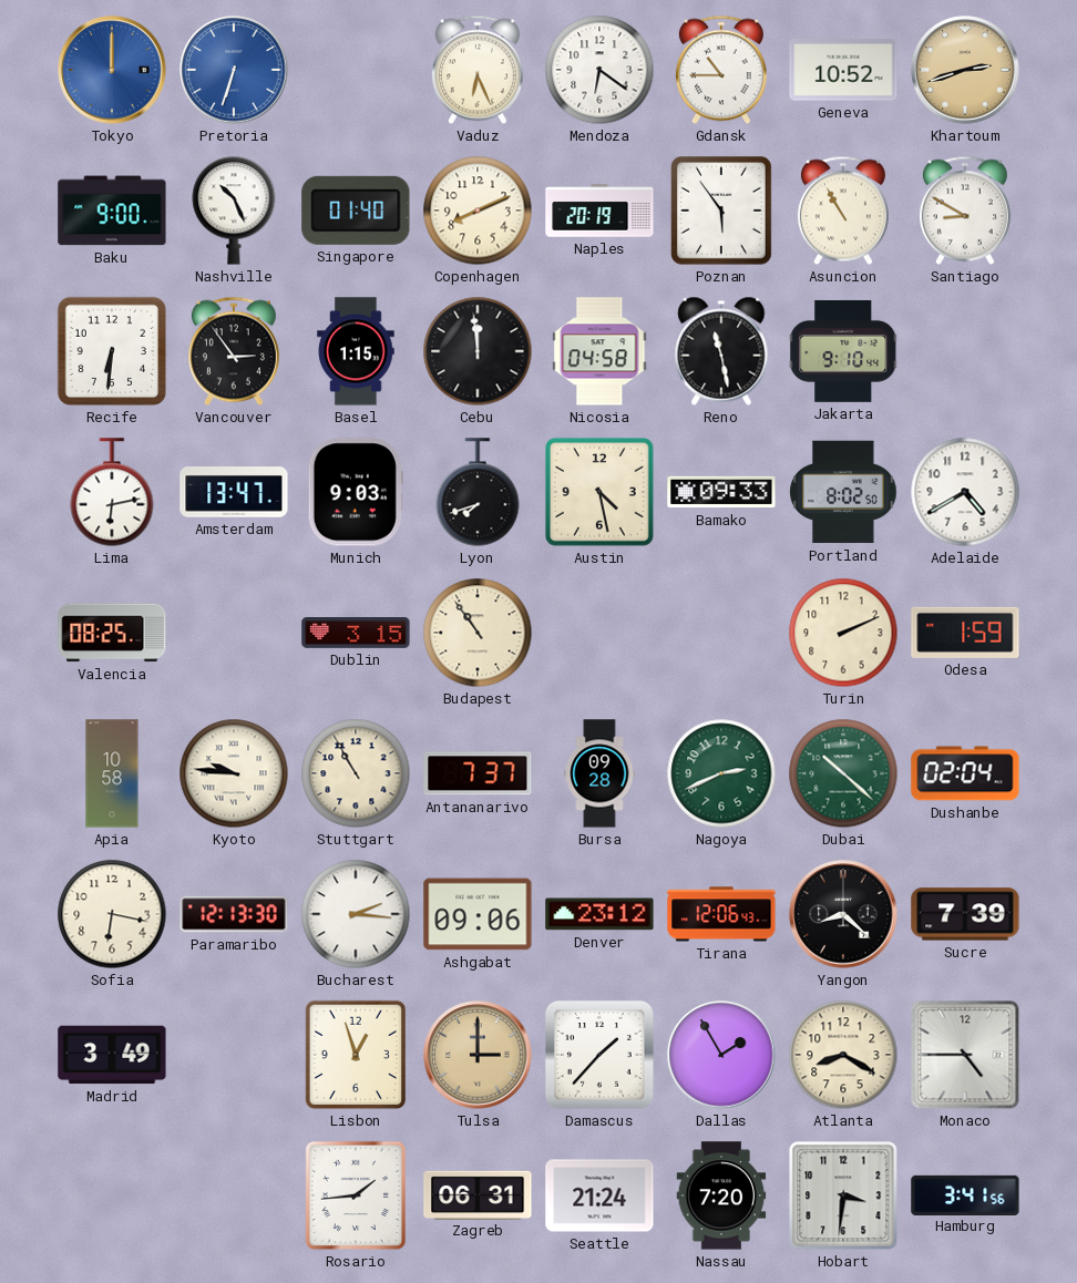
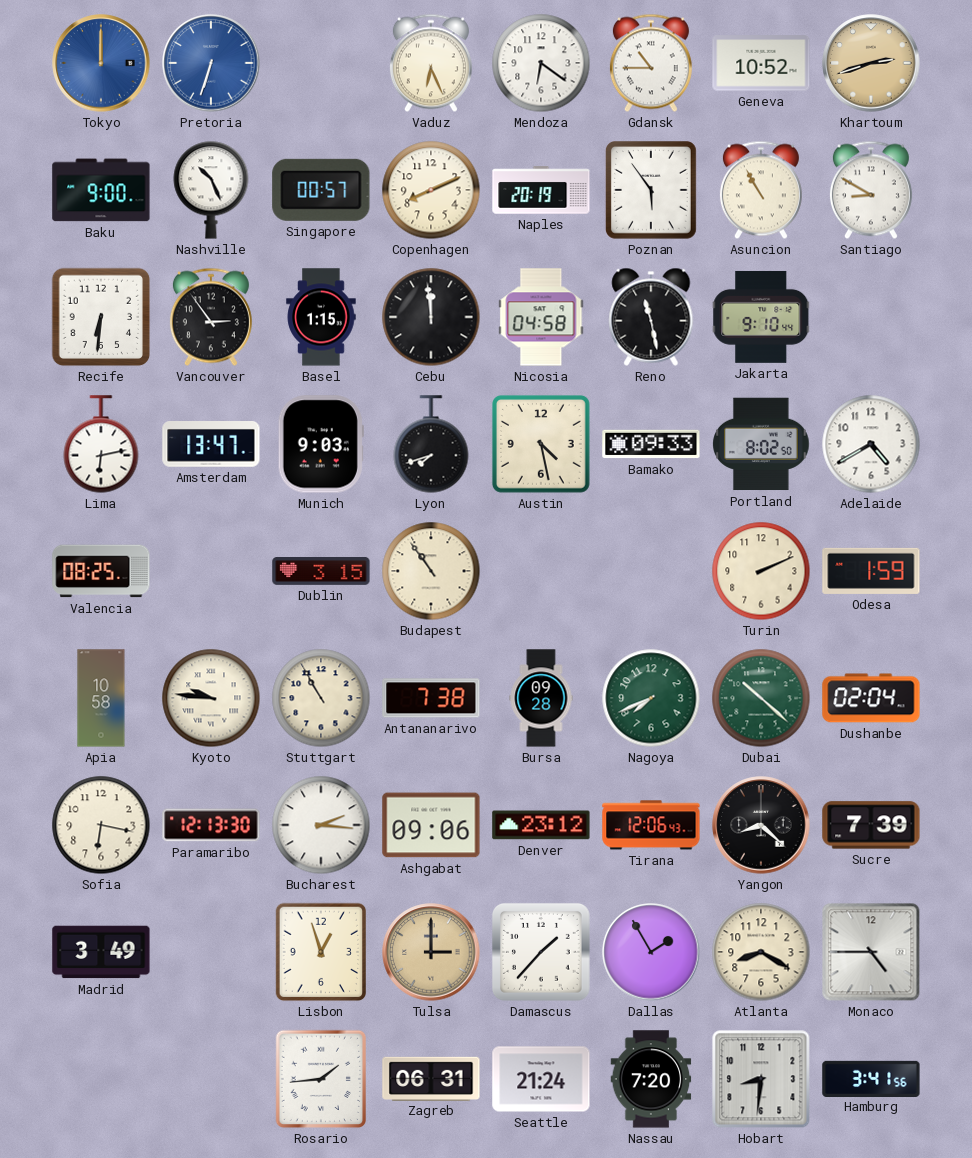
Singapore: 01:40 -> 00:57 (321, 190)
Antananarivo: 7:37 -> 7:38 (431, 698)
Nagoya: 2:41 -> 7:41 (651, 698)
Hobart: 3:31 -> 8:31 (761, 1079)
